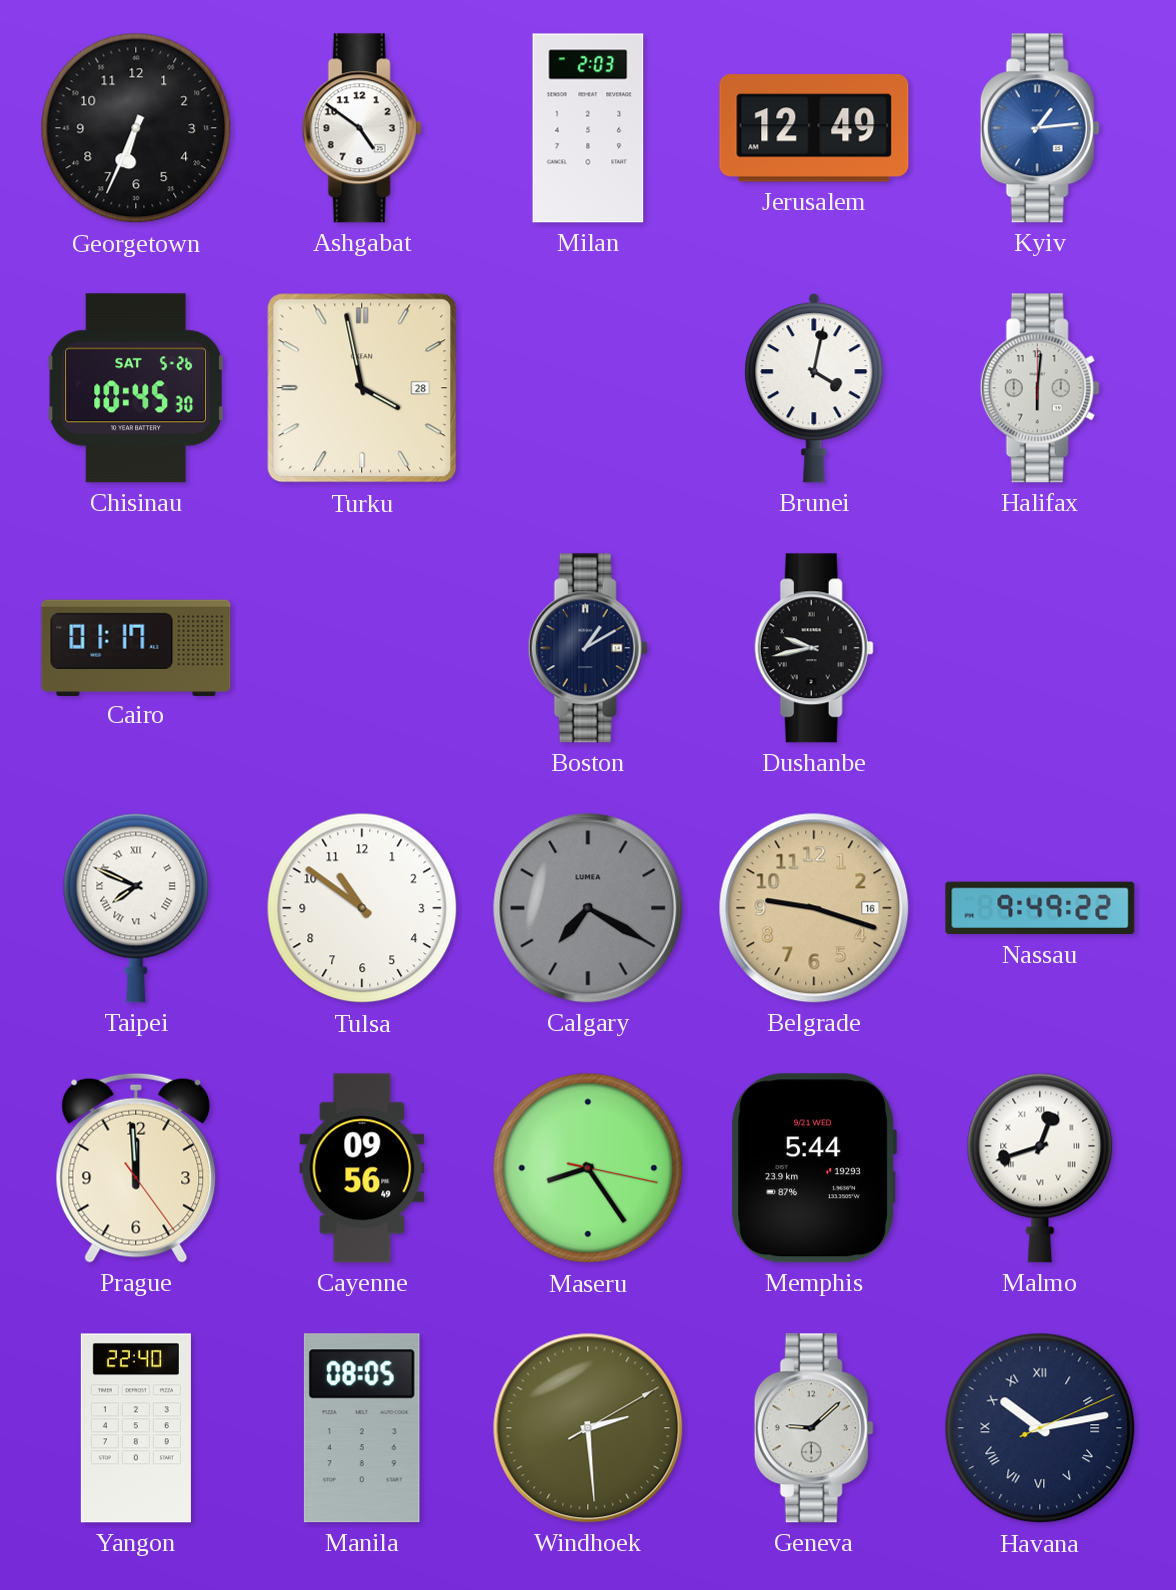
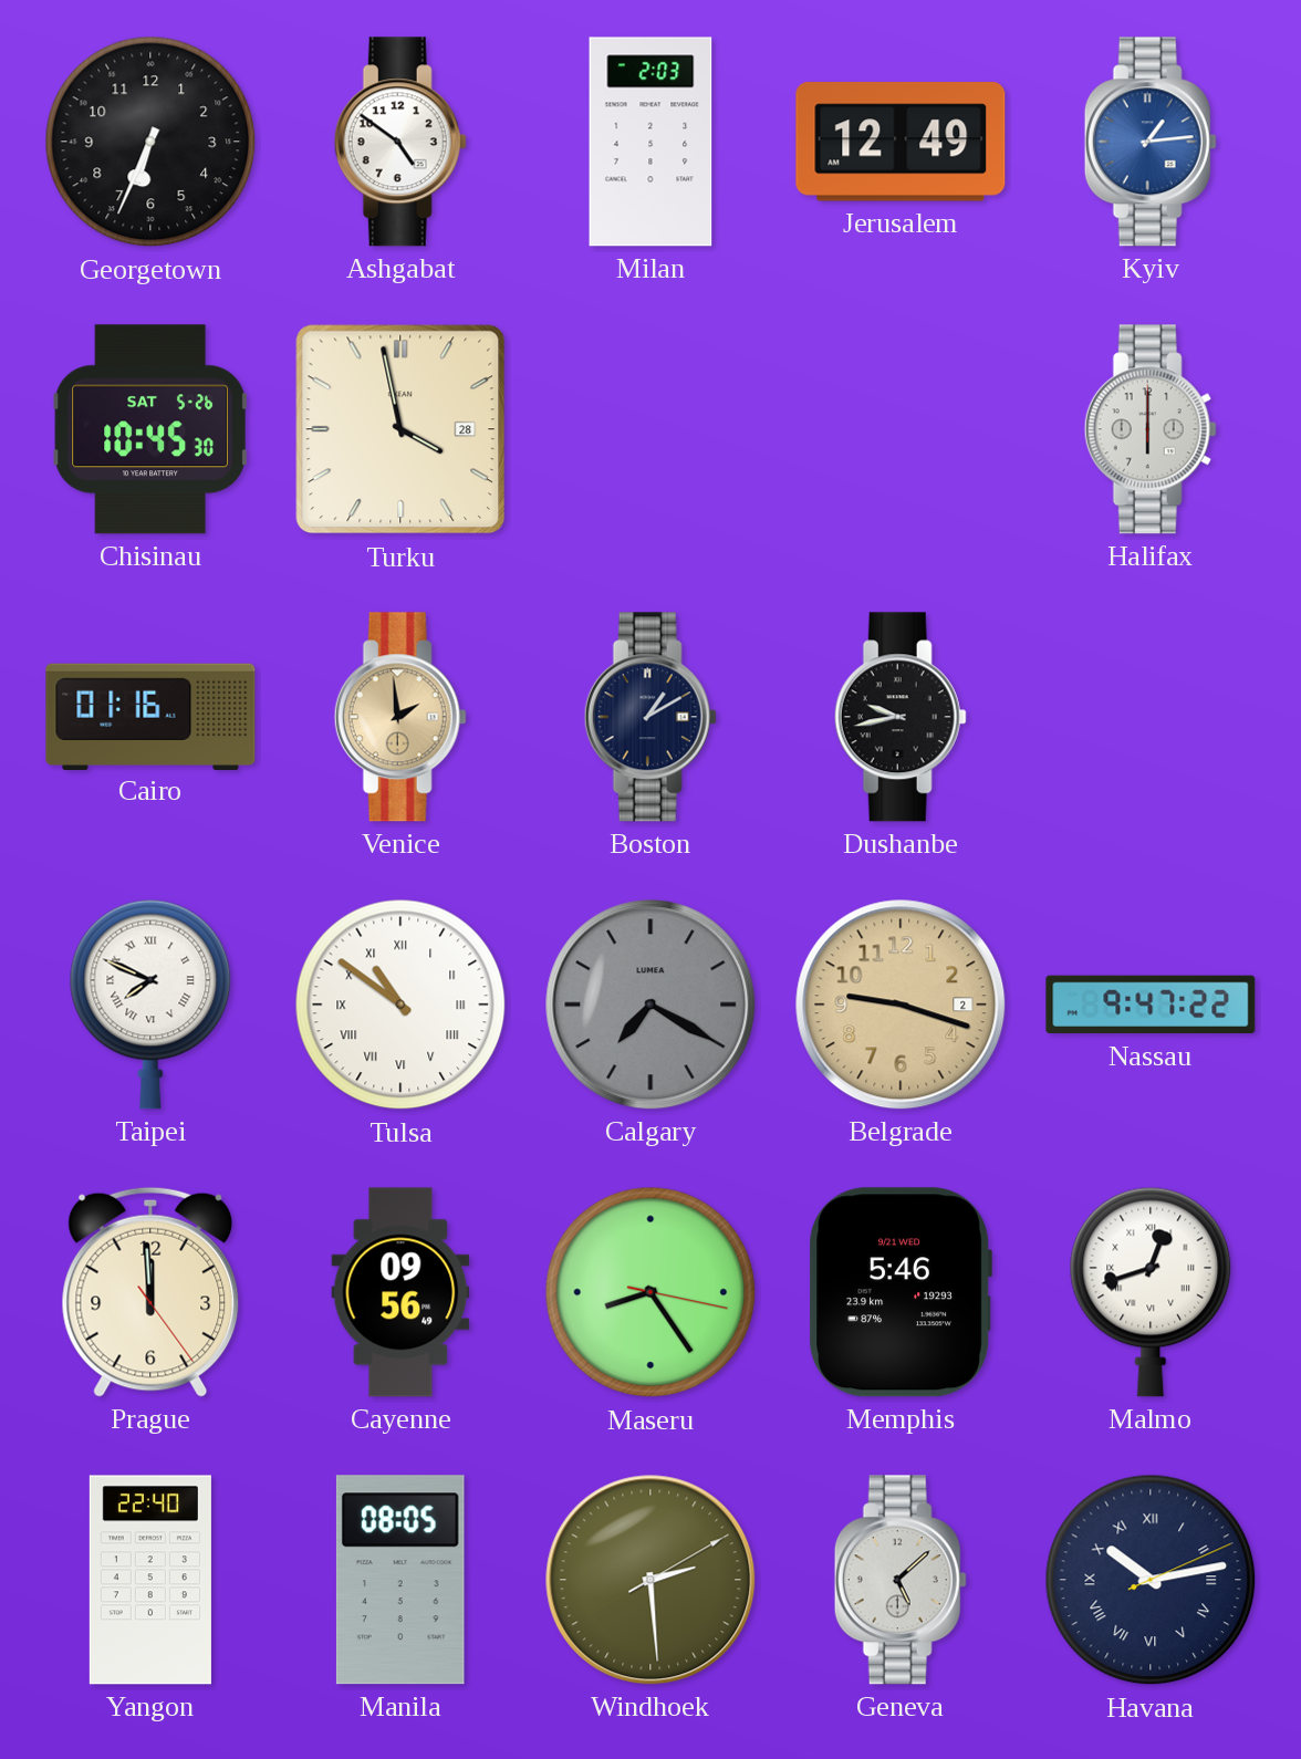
Brunei: 4:02 -> none (814, 388)
Halifax: 6:01 -> 6:00 (1151, 429)
Cairo: 01:17 -> 01:16 (150, 716)
Venice: none -> 1:59 (400, 717)
Tulsa numerals: Arabic -> Roman (400, 1005)
Belgrade date: 16 -> 2 (901, 1005)
Nassau: 9:49 -> 9:47 (1151, 1005)
Memphis: 5:44 -> 5:46 (901, 1292)
Geneva: 9:08 -> 5:08 (901, 1580)
